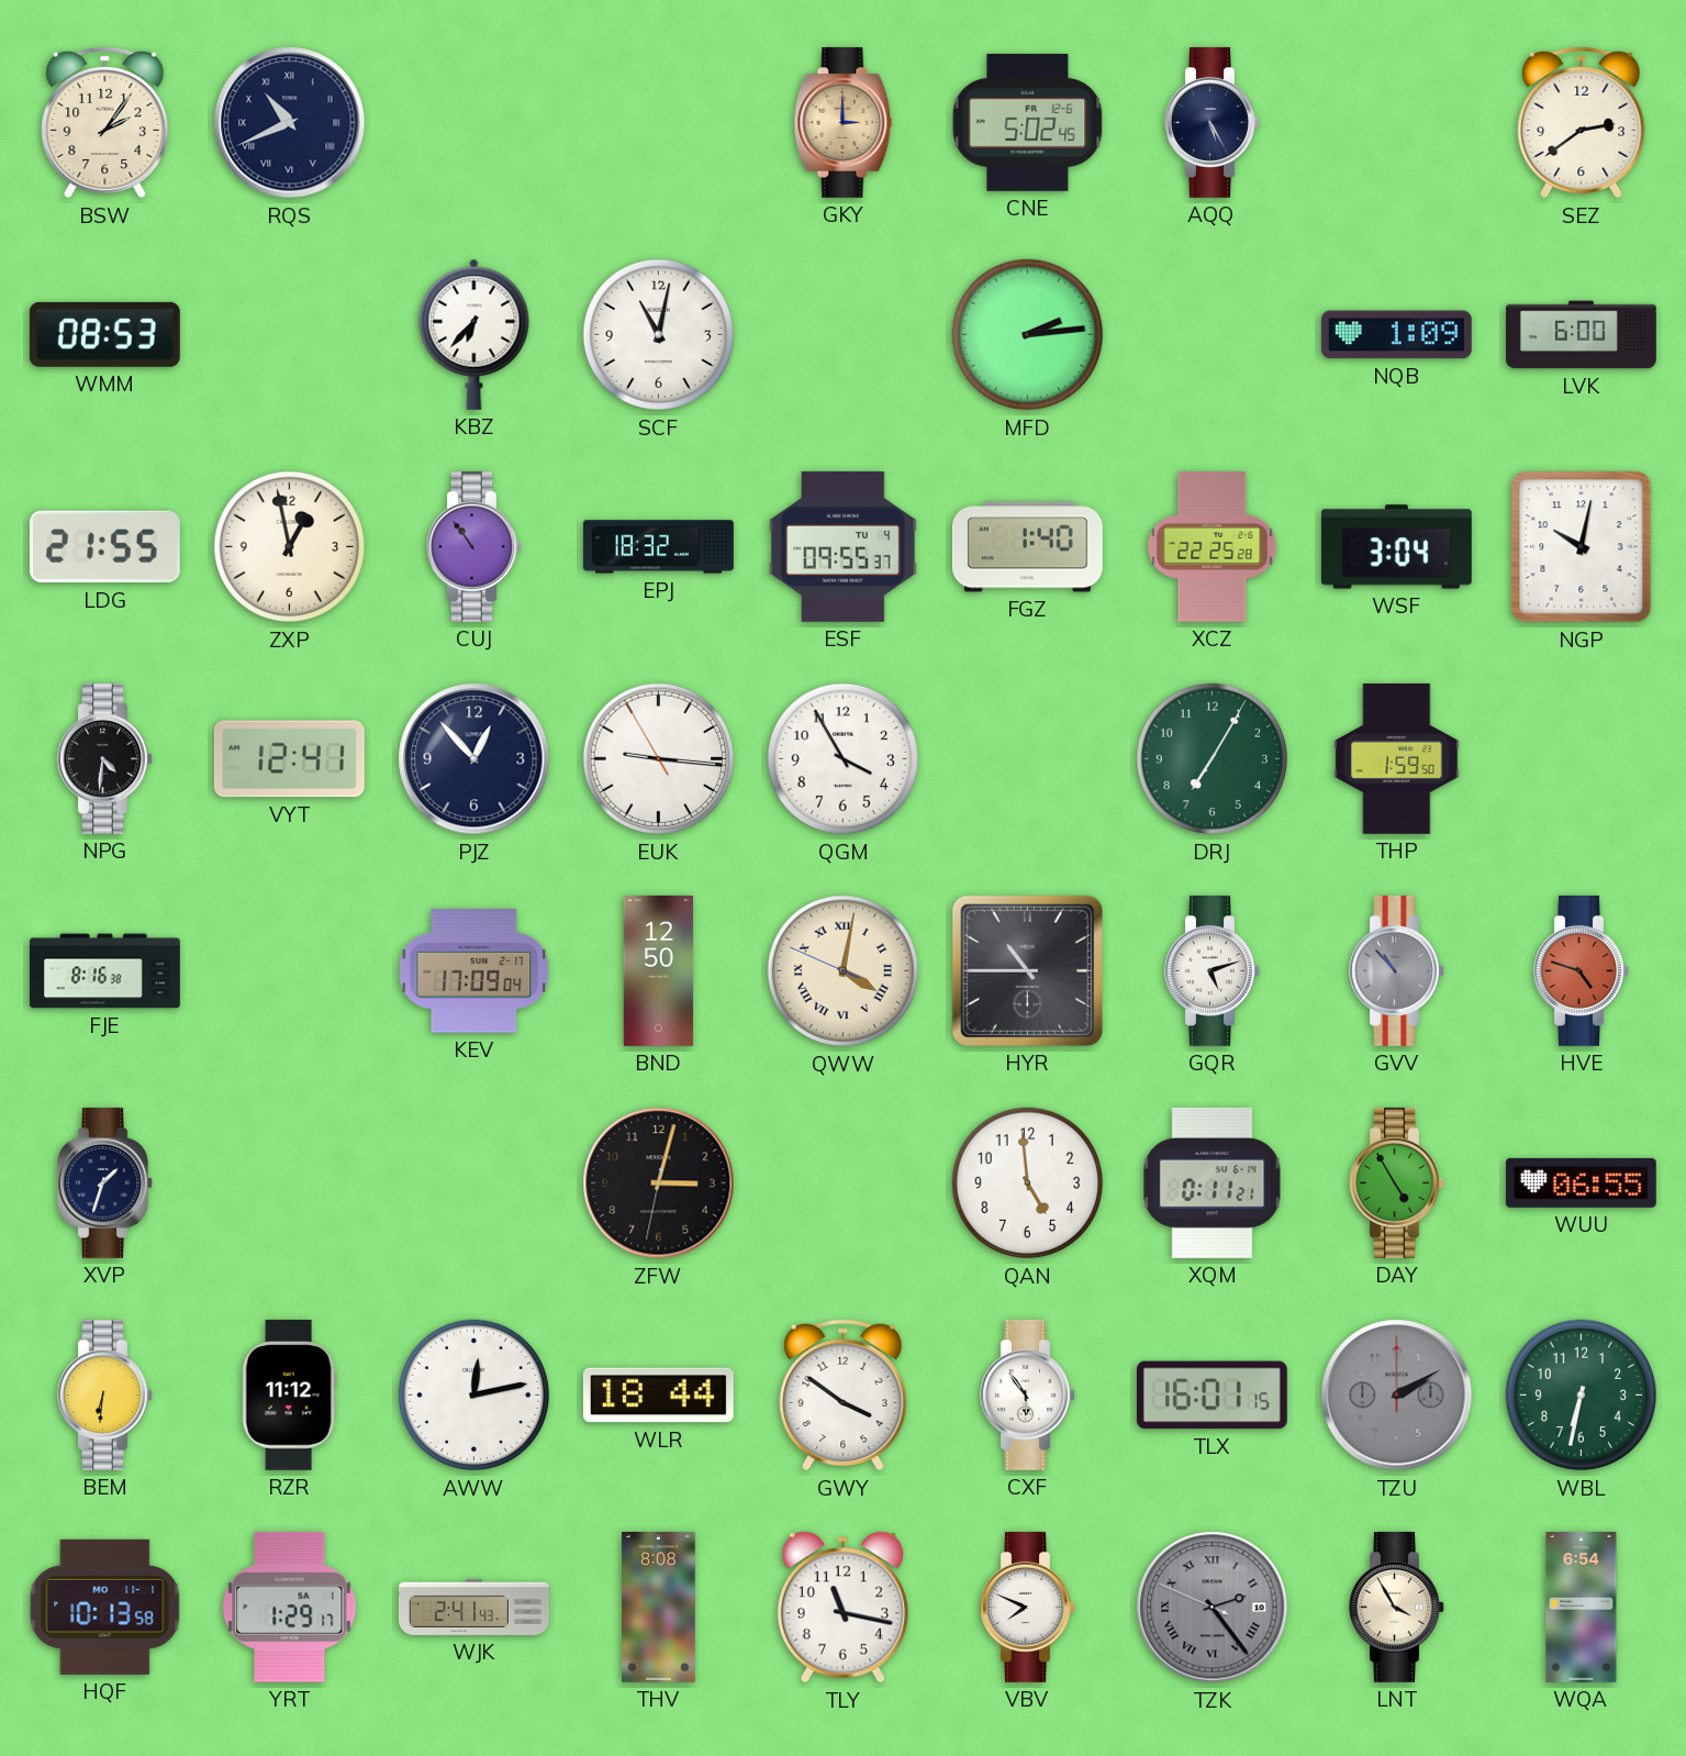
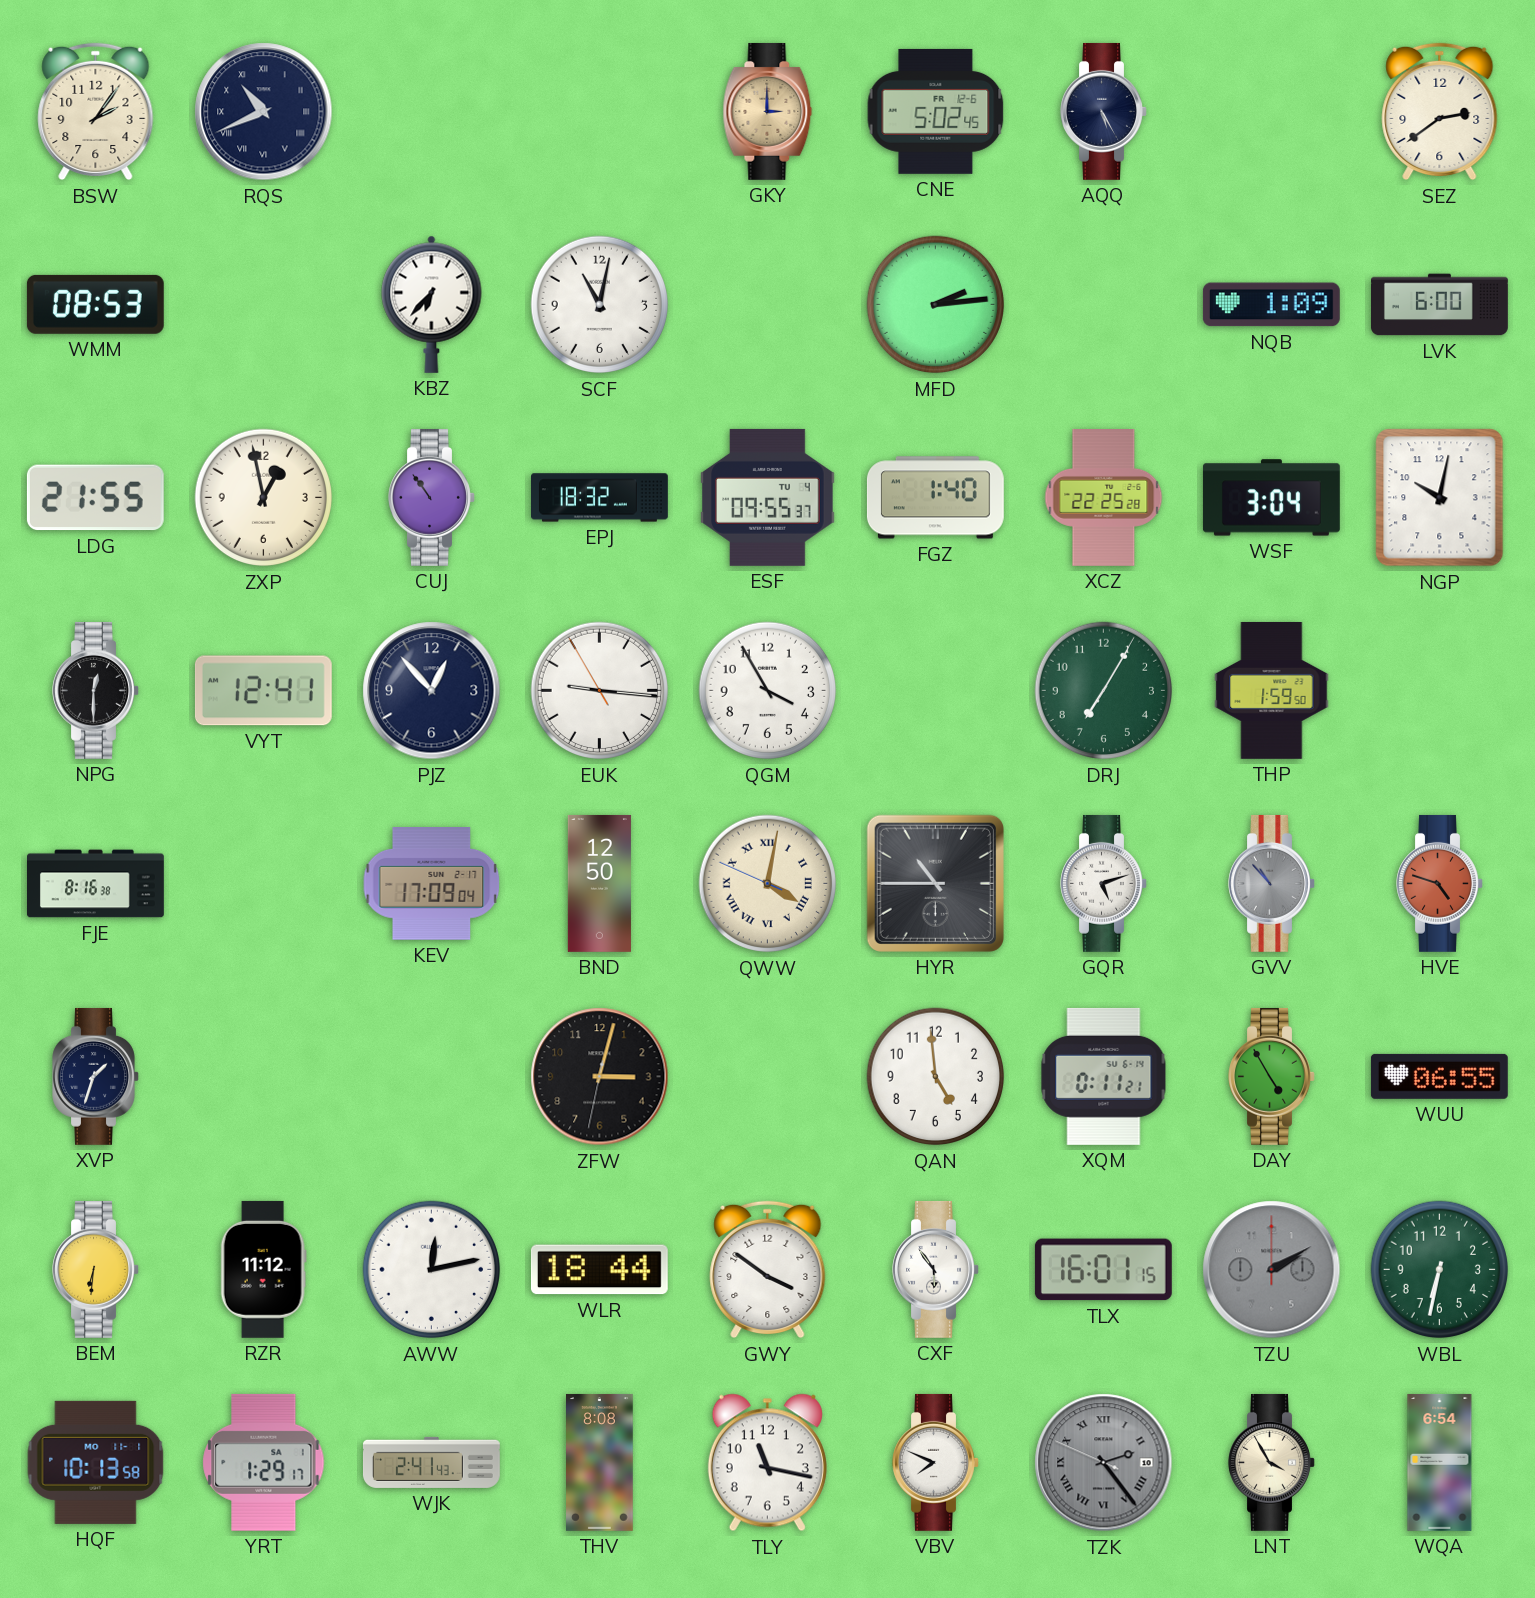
NPG: 4:31 -> 12:30 (96, 690)
